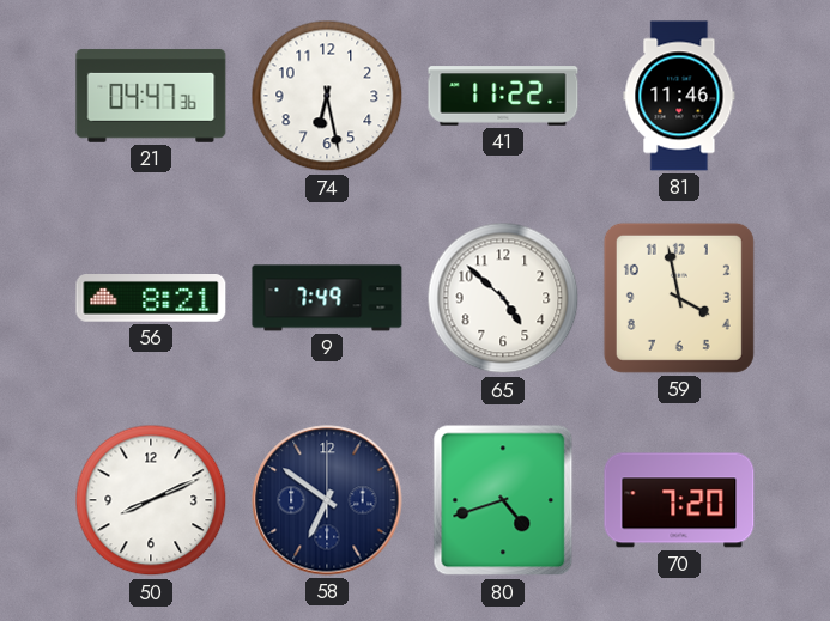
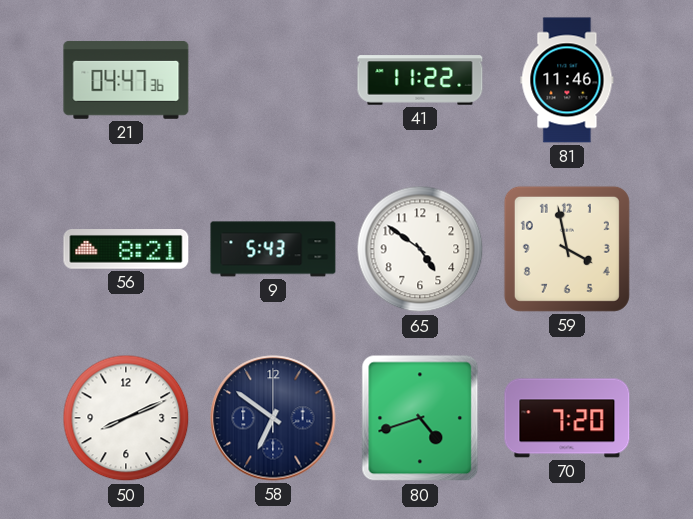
74: 6:28 -> none (327, 96)
9: 7:49 -> 5:43 (273, 249)
65: 4:52 -> 4:51 (420, 249)
